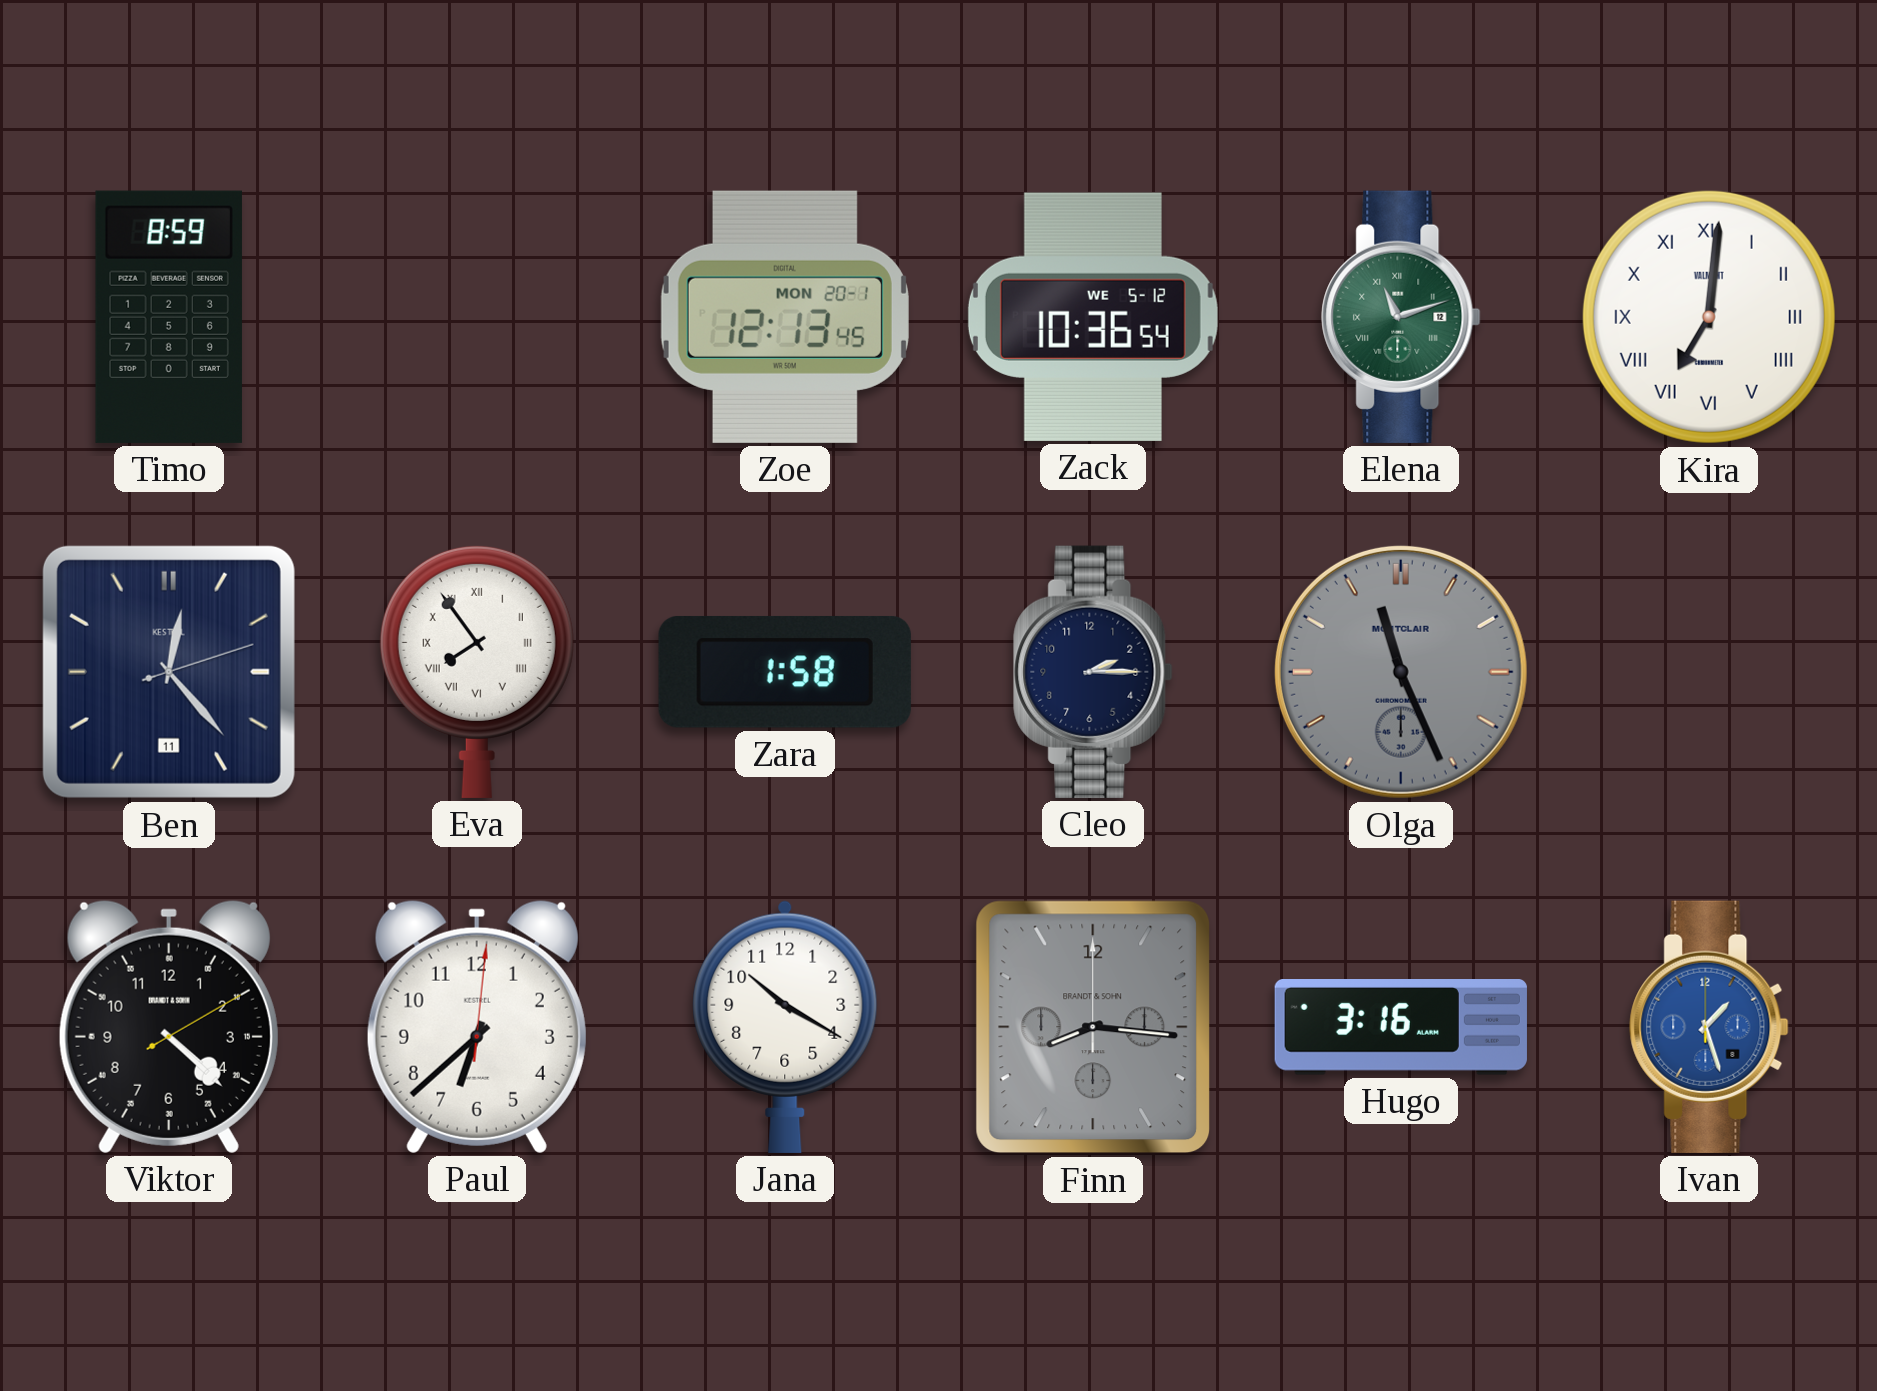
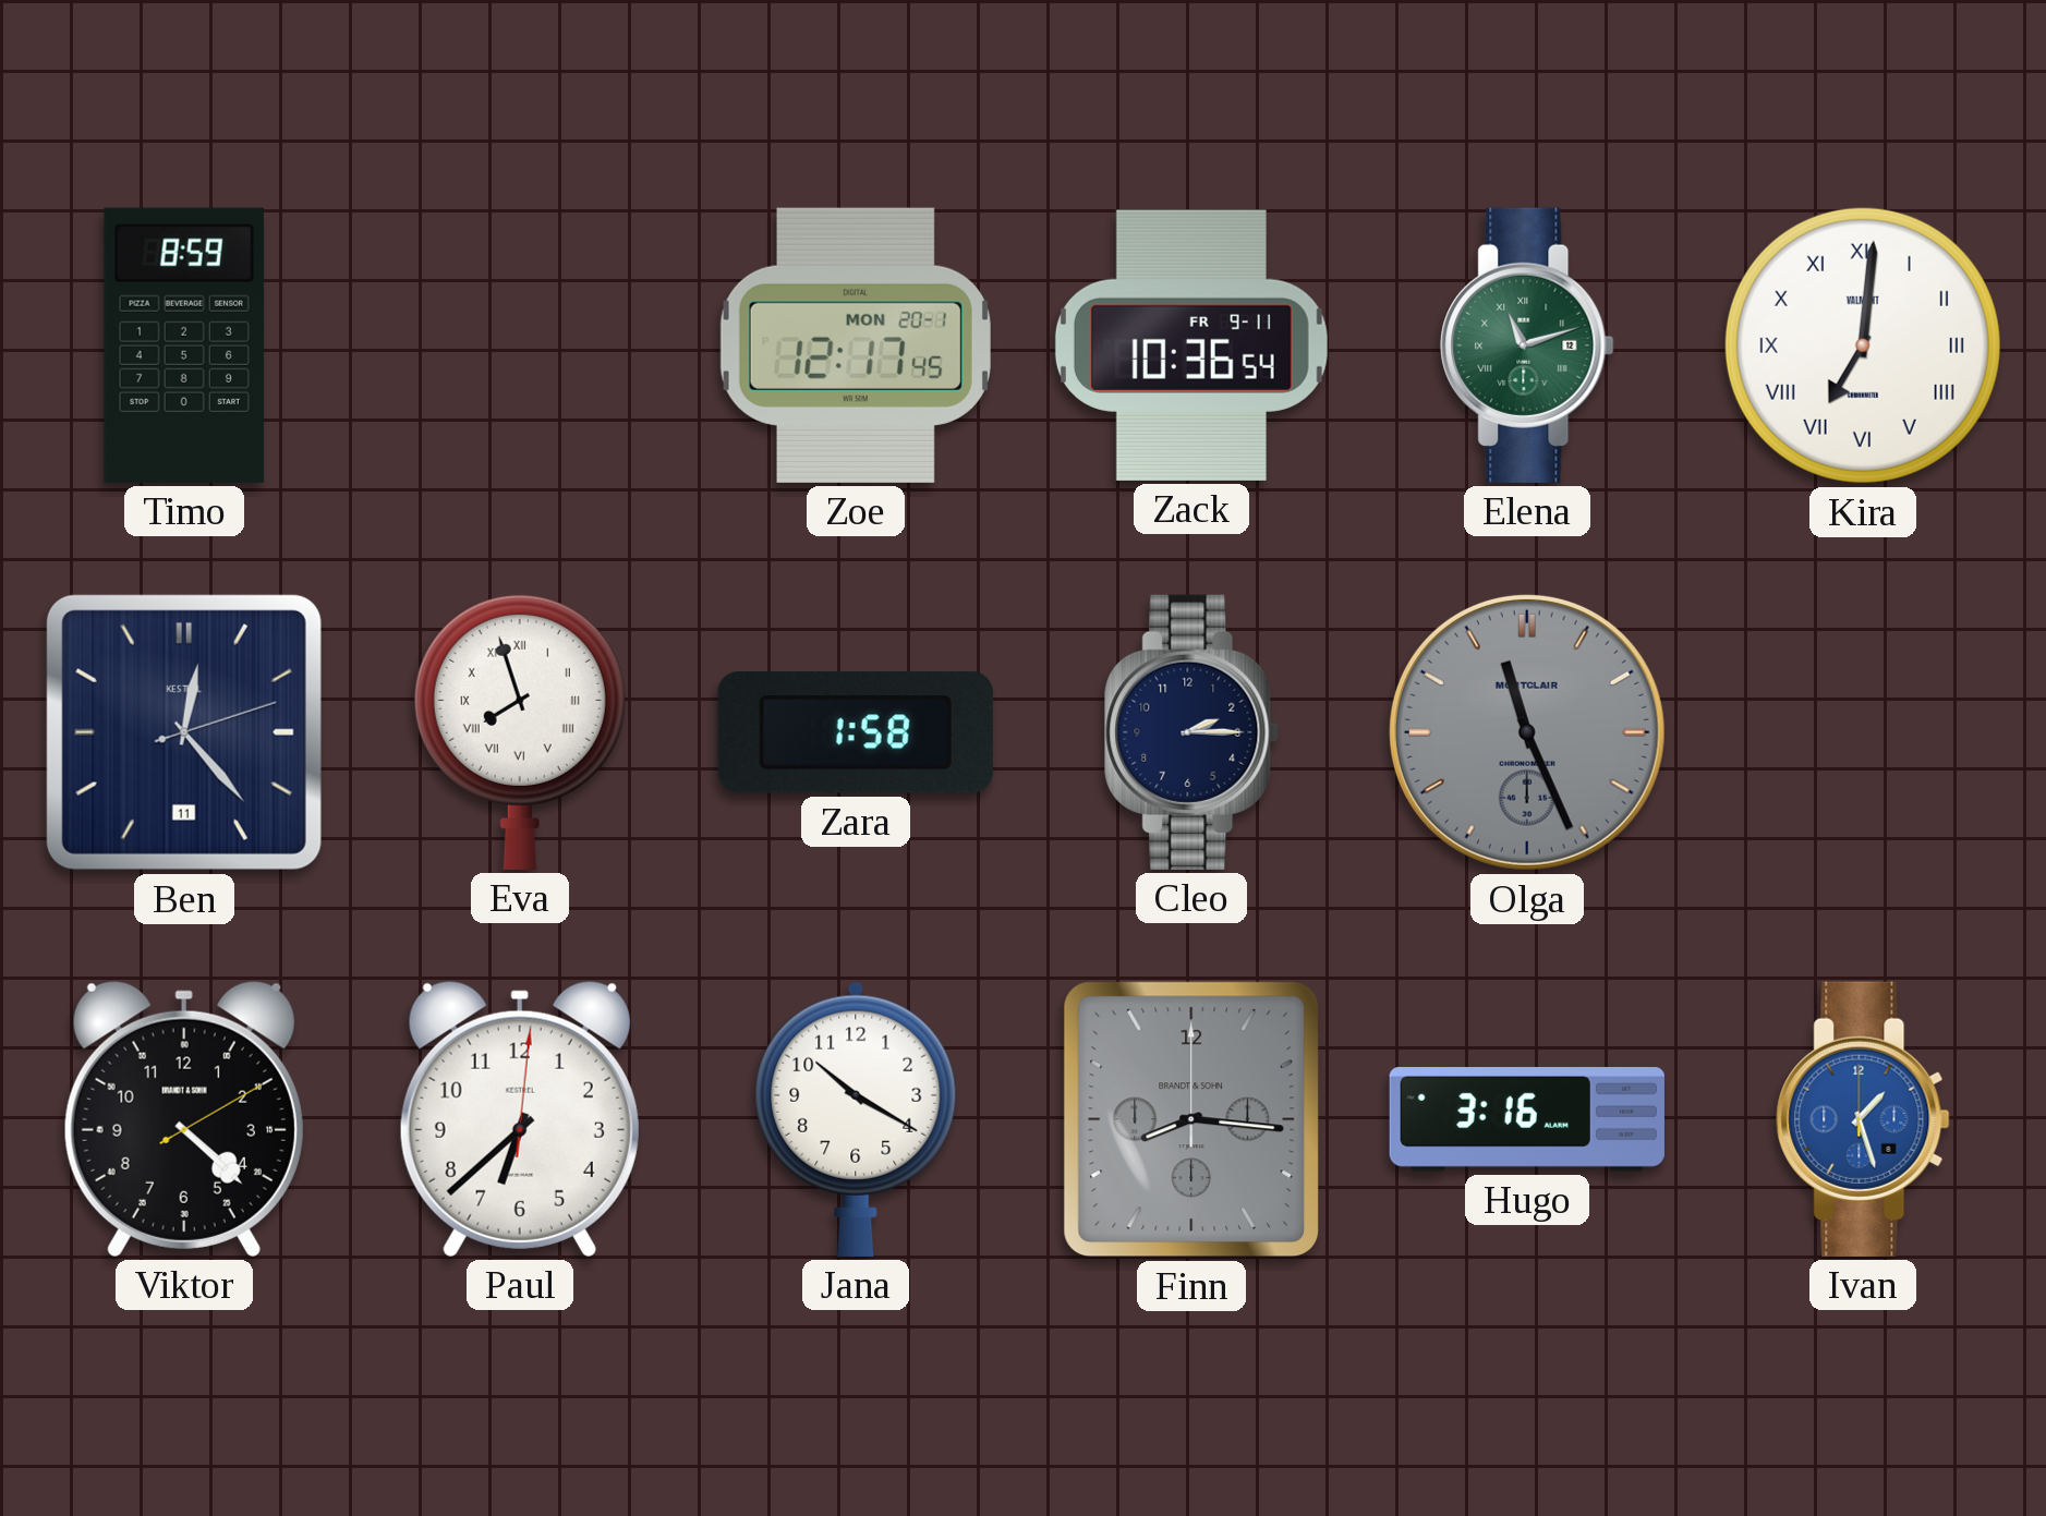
Zoe: 12:13 -> 12:17 (856, 345)
Zack date: WE 5-12 -> FR 9-11 (1191, 345)
Eva: 7:54 -> 7:57 (520, 731)
